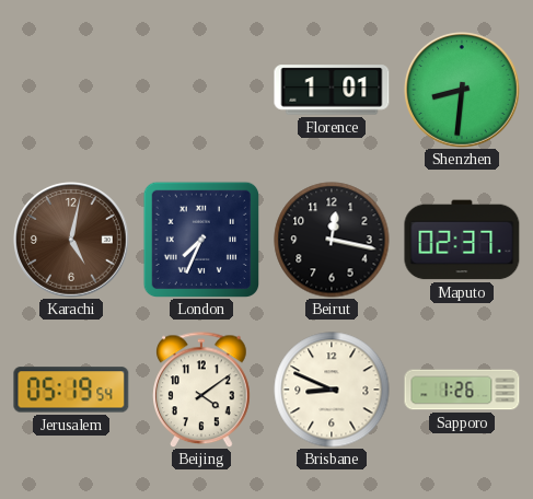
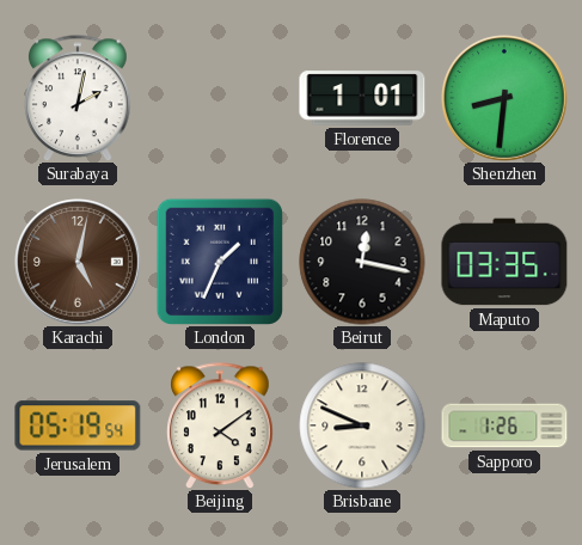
Surabaya: none -> 2:02 (78, 98)
London: 7:34 -> 1:34 (219, 261)
Maputo: 02:37 -> 03:35 (504, 262)
